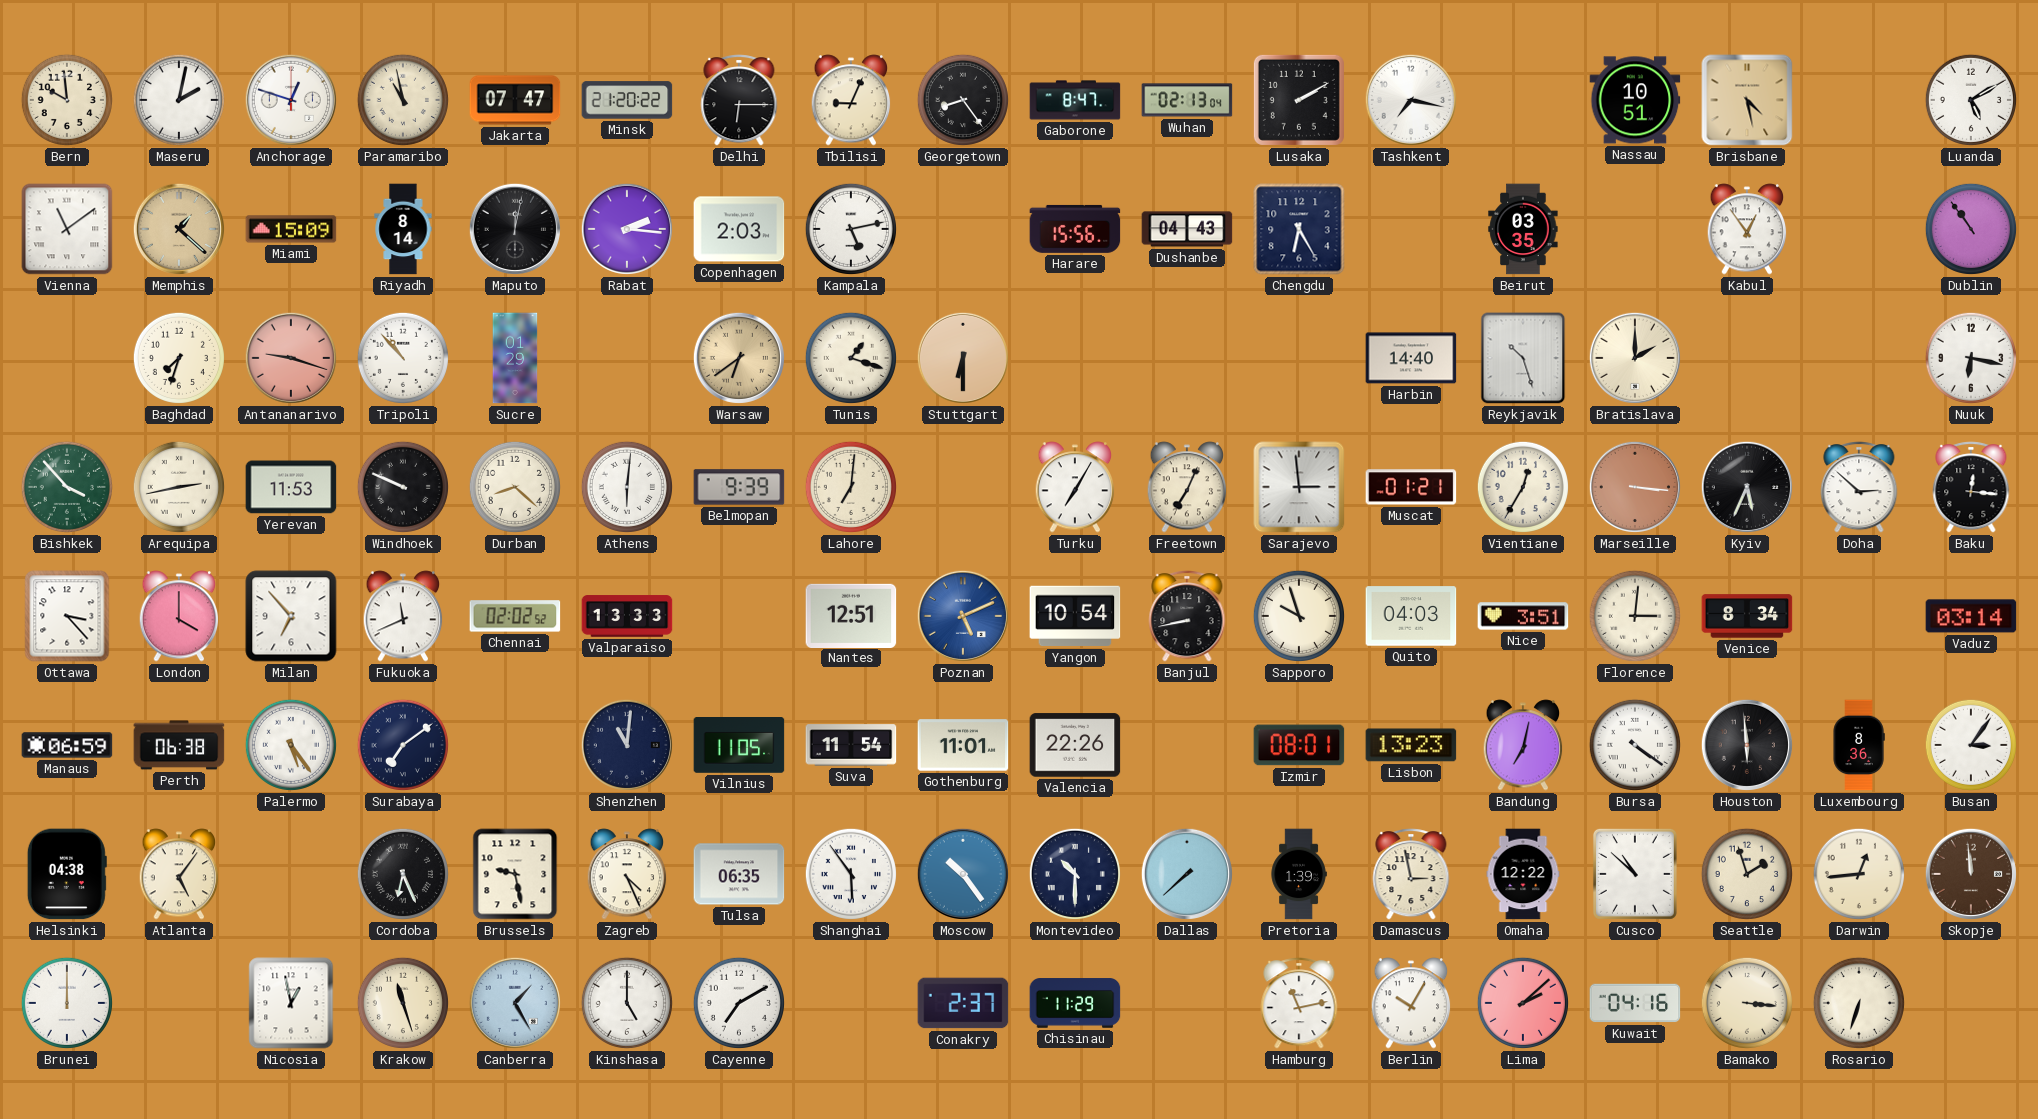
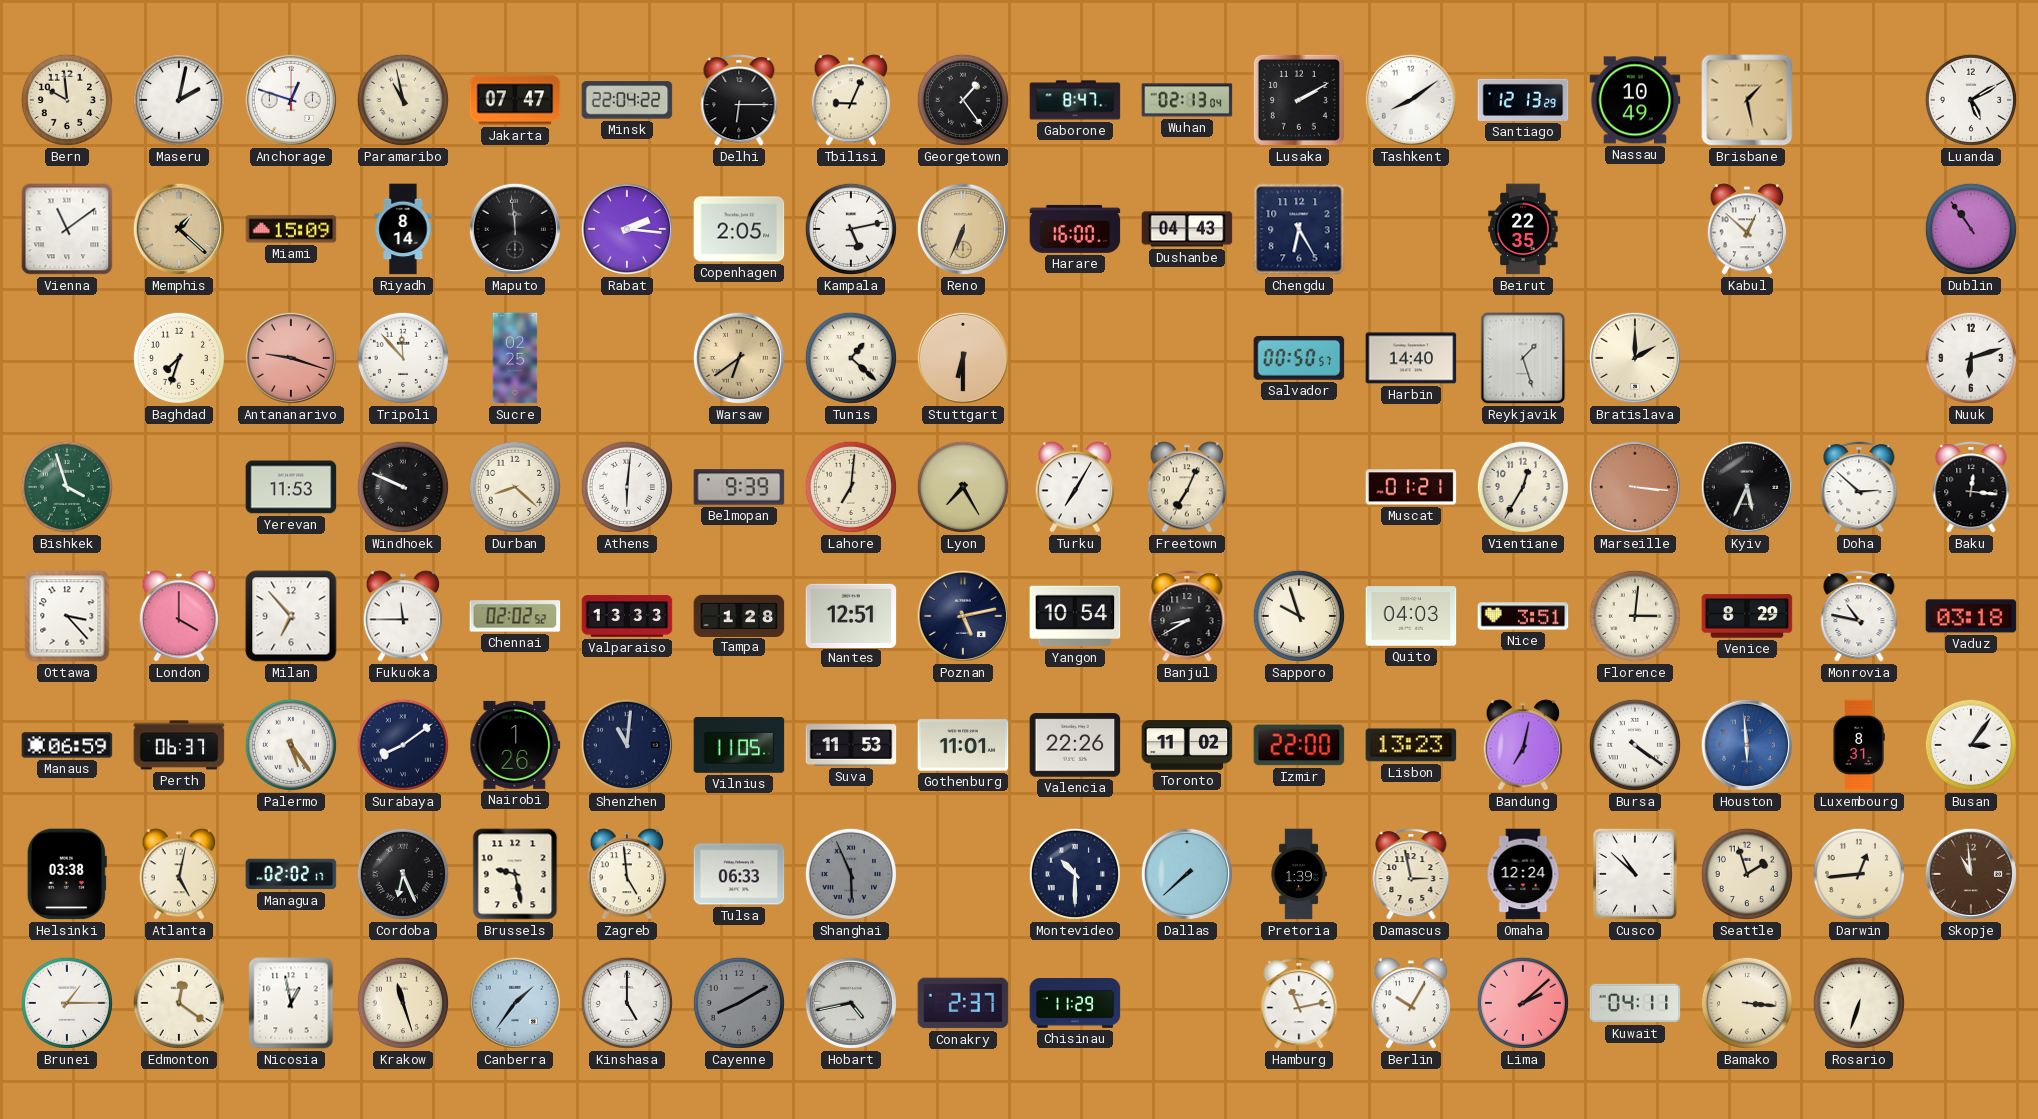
Minsk: 21:20 -> 22:04 (627, 100)
Georgetown: 8:24 -> 1:24 (963, 100)
Tashkent: 7:17 -> 8:09 (1411, 100)
Santiago: none -> 12:13 (1523, 100)
Nassau: 10:51 -> 10:49 (1635, 100)
Brisbane: 4:28 -> 1:28 (1747, 100)
Maputo: 12:02 -> 11:59 (515, 229)
Copenhagen: 2:03 -> 2:05 (739, 229)
Reno: none -> 6:34 (963, 229)
Harare: 15:56 -> 16:00 (1075, 229)
Beirut: 03:35 -> 22:35 (1523, 229)
Kabul: 12:54 -> 12:52 (1747, 229)
Tripoli: 10:53 -> 11:53 (403, 358)
Sucre: 01:29 -> 02:25 (515, 358)
Tunis: 1:18 -> 1:22 (851, 358)
Salvador: none -> 00:50 (1299, 358)
Reykjavik: 10:27 -> 1:27 (1523, 358)
Nuuk: 6:17 -> 6:12 (1971, 358)
Bishkek: 3:53 -> 3:57 (67, 487)
Arequipa: 2:43 -> none (179, 487)
Lyon: none -> 7:25 (963, 487)
Sarajevo: 2:59 -> none (1299, 487)
Fukuoka: 11:41 -> 11:45 (403, 616)
Tampa: none -> 1:28 (739, 615)
Poznan: 5:11 -> 5:13 (963, 616)
Poznan dial: blue -> navy (963, 616)
Banjul: 8:43 -> 8:40 (1187, 616)
Venice: 8:34 -> 8:29 (1747, 616)
Monrovia: none -> 10:47 (1859, 616)
Vaduz: 03:14 -> 03:18 (1971, 616)
Perth: 06:38 -> 06:37 (179, 745)
Surabaya: 7:09 -> 8:09 (403, 745)
Nairobi: none -> 1:26 (515, 745)
Suva: 11:54 -> 11:53 (851, 745)
Toronto: none -> 11:02 (1187, 745)
Izmir: 08:01 -> 22:00 (1299, 745)
Houston dial: black -> blue (1747, 745)
Luxembourg: 8:36 -> 8:31 (1859, 745)
Helsinki: 04:38 -> 03:38 (67, 874)
Atlanta: 5:06 -> 5:02 (179, 874)
Managua: none -> 02:02 (291, 874)
Zagreb: 4:26 -> 4:59 (627, 874)
Tulsa: 06:35 -> 06:33 (739, 874)
Shanghai: 5:54 -> 5:56 (851, 874)
Shanghai dial: white -> grey (851, 874)
Moscow: 10:24 -> none (963, 874)
Omaha: 12:22 -> 12:24 (1523, 874)
Skopje: 11:59 -> 10:59 (1971, 874)
Brunei: 12:00 -> 1:15 (67, 1003)
Edmonton: none -> 12:21 (179, 1003)
Canberra: 1:25 -> 1:36 (515, 1003)
Cayenne: 7:10 -> 8:10 (739, 1003)
Cayenne dial: white -> grey (739, 1003)
Hobart: none -> 4:43 (851, 1003)
Kuwait: 04:16 -> 04:11 (1635, 1003)
